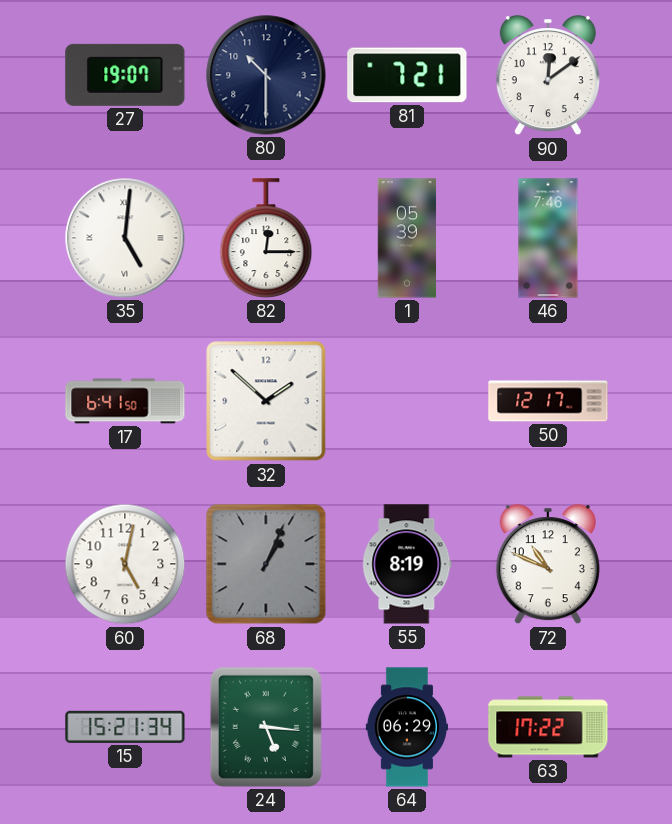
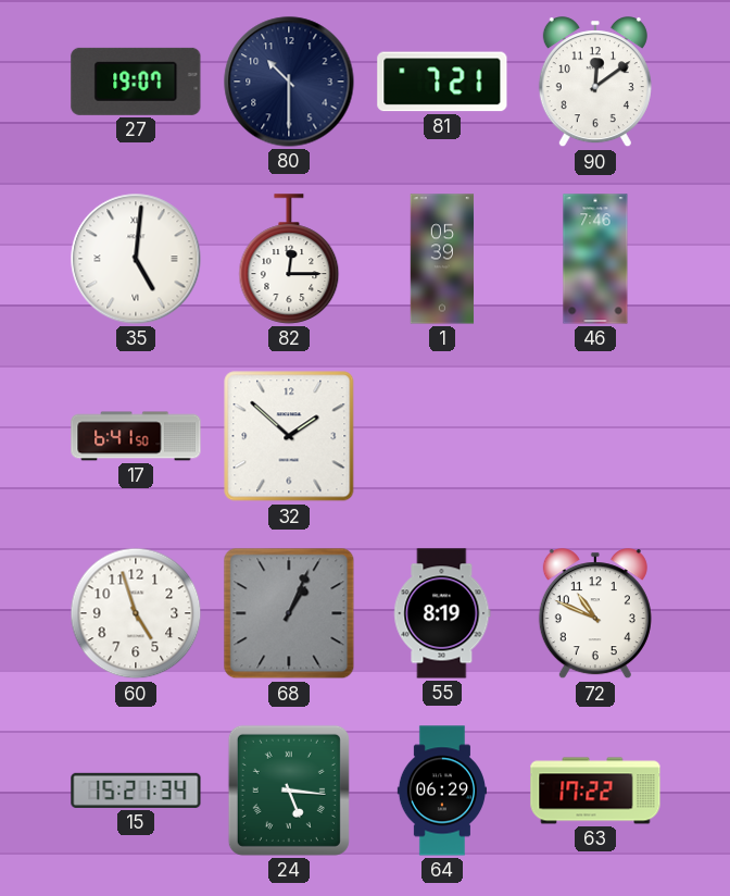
50: 12:17 -> none (548, 401)
60: 5:02 -> 4:57 (136, 613)
